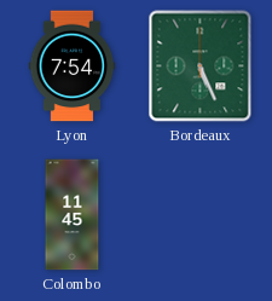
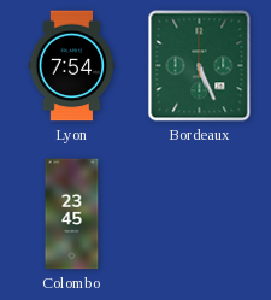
Colombo: 11:45 -> 23:45 (72, 214)
